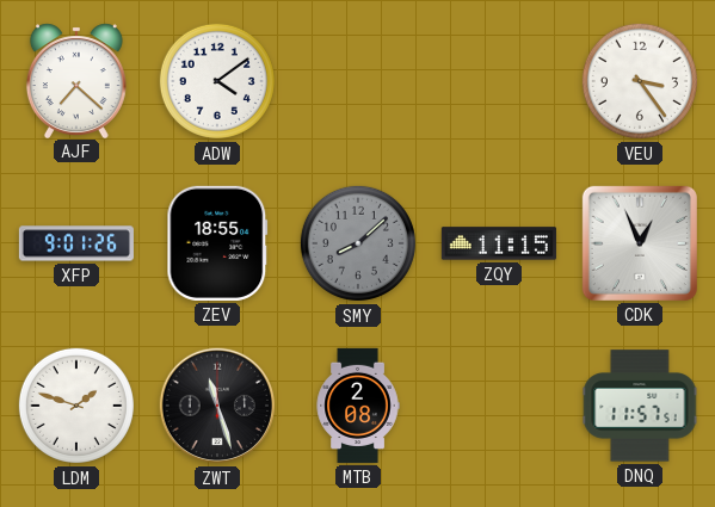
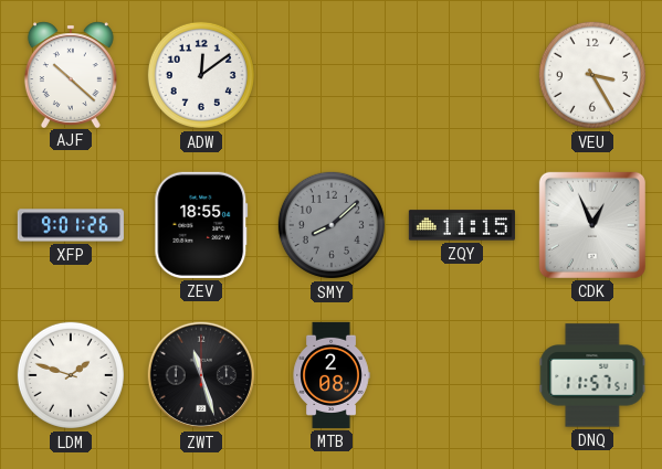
AJF: 7:22 -> 10:22 (71, 74)
ADW: 4:09 -> 12:09 (201, 75)
VEU: 3:24 -> 3:25 (592, 75)
